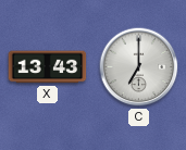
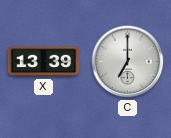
X: 13:43 -> 13:39 (44, 62)
